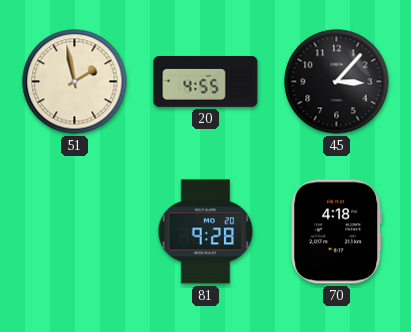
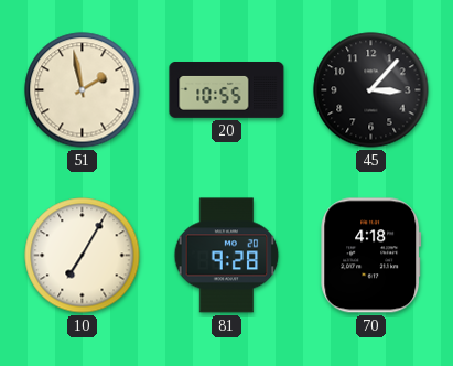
20: 4:55 -> 10:55 (227, 90)
10: none -> 7:05 (83, 256)
